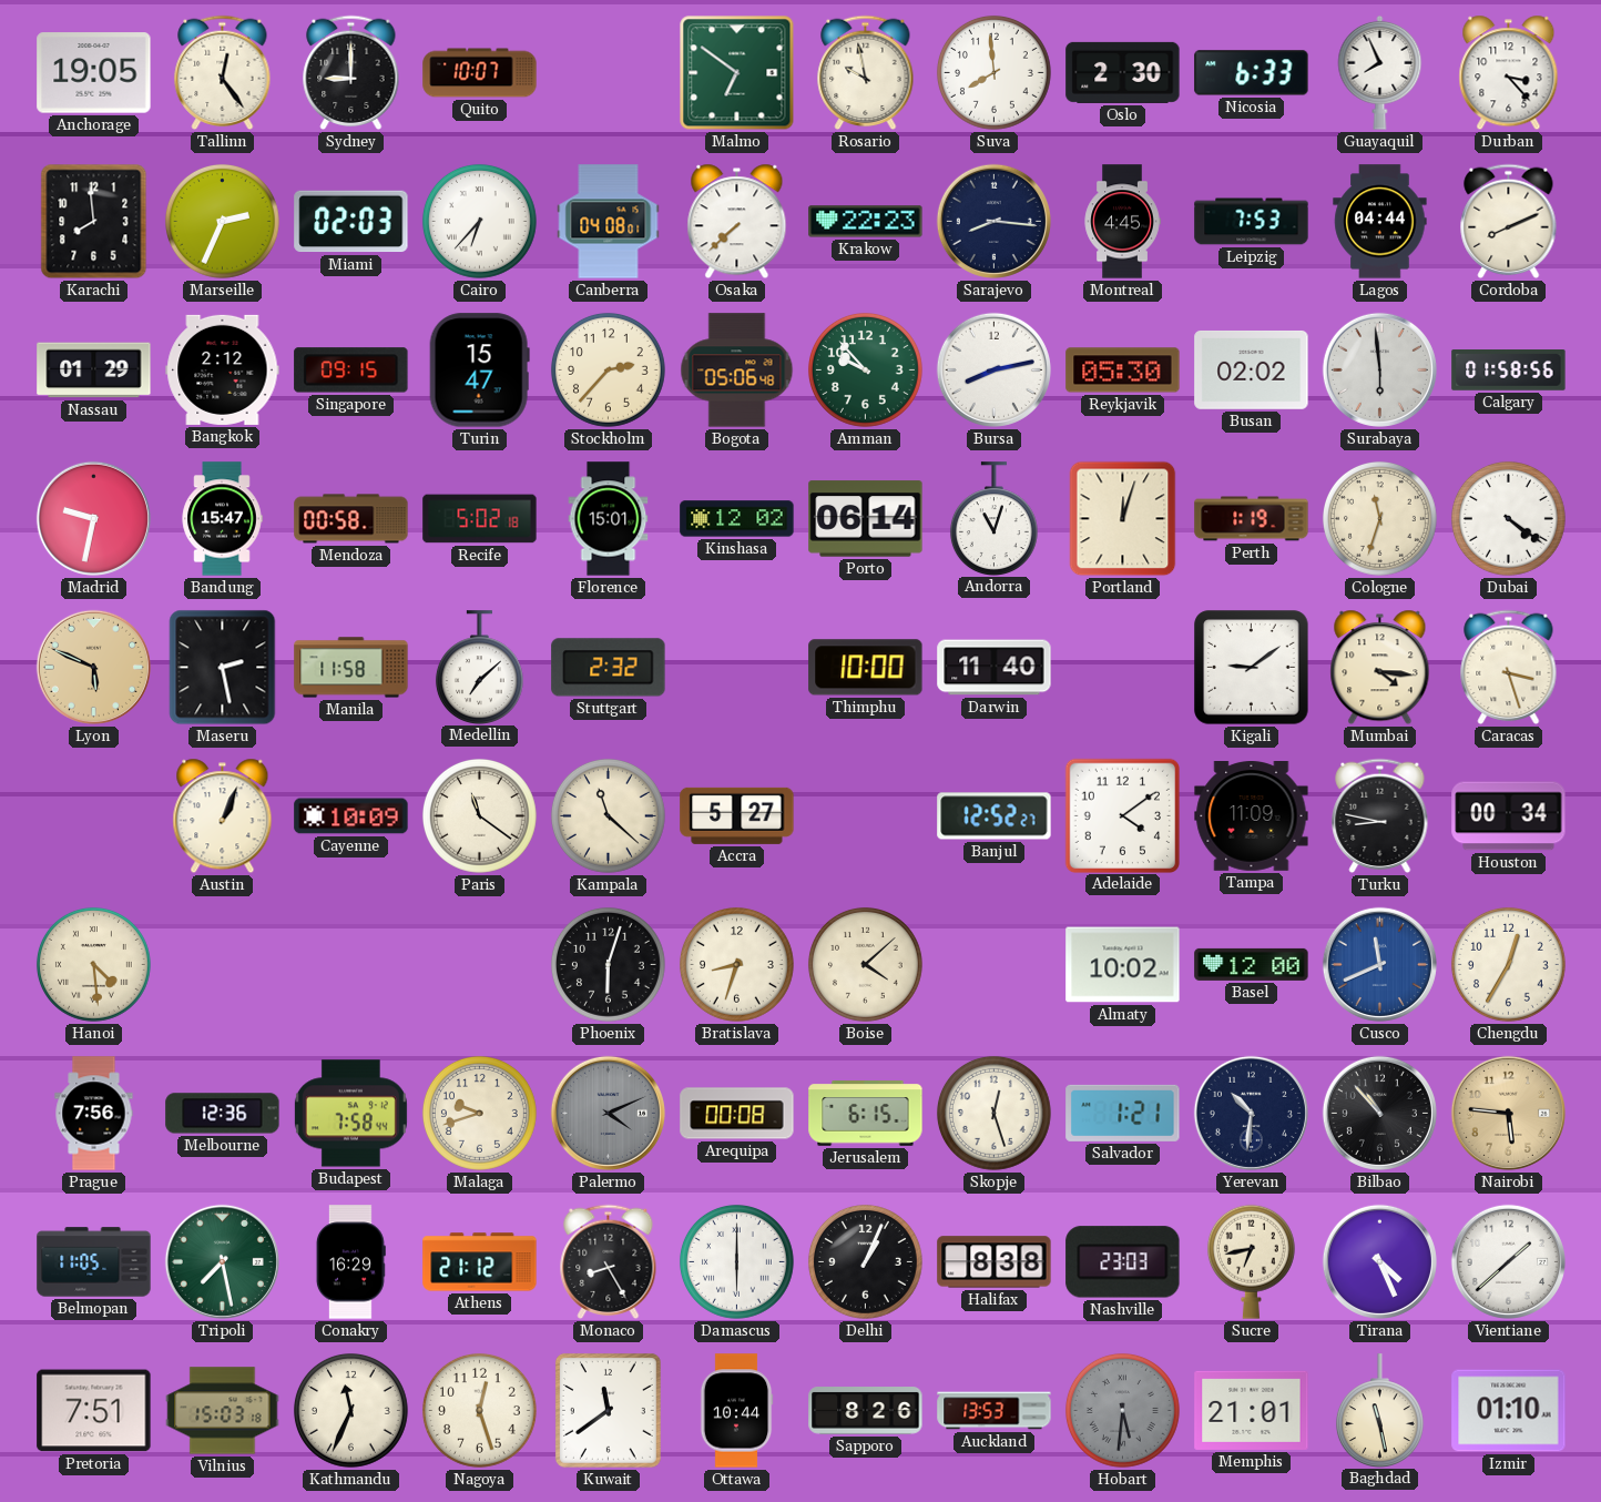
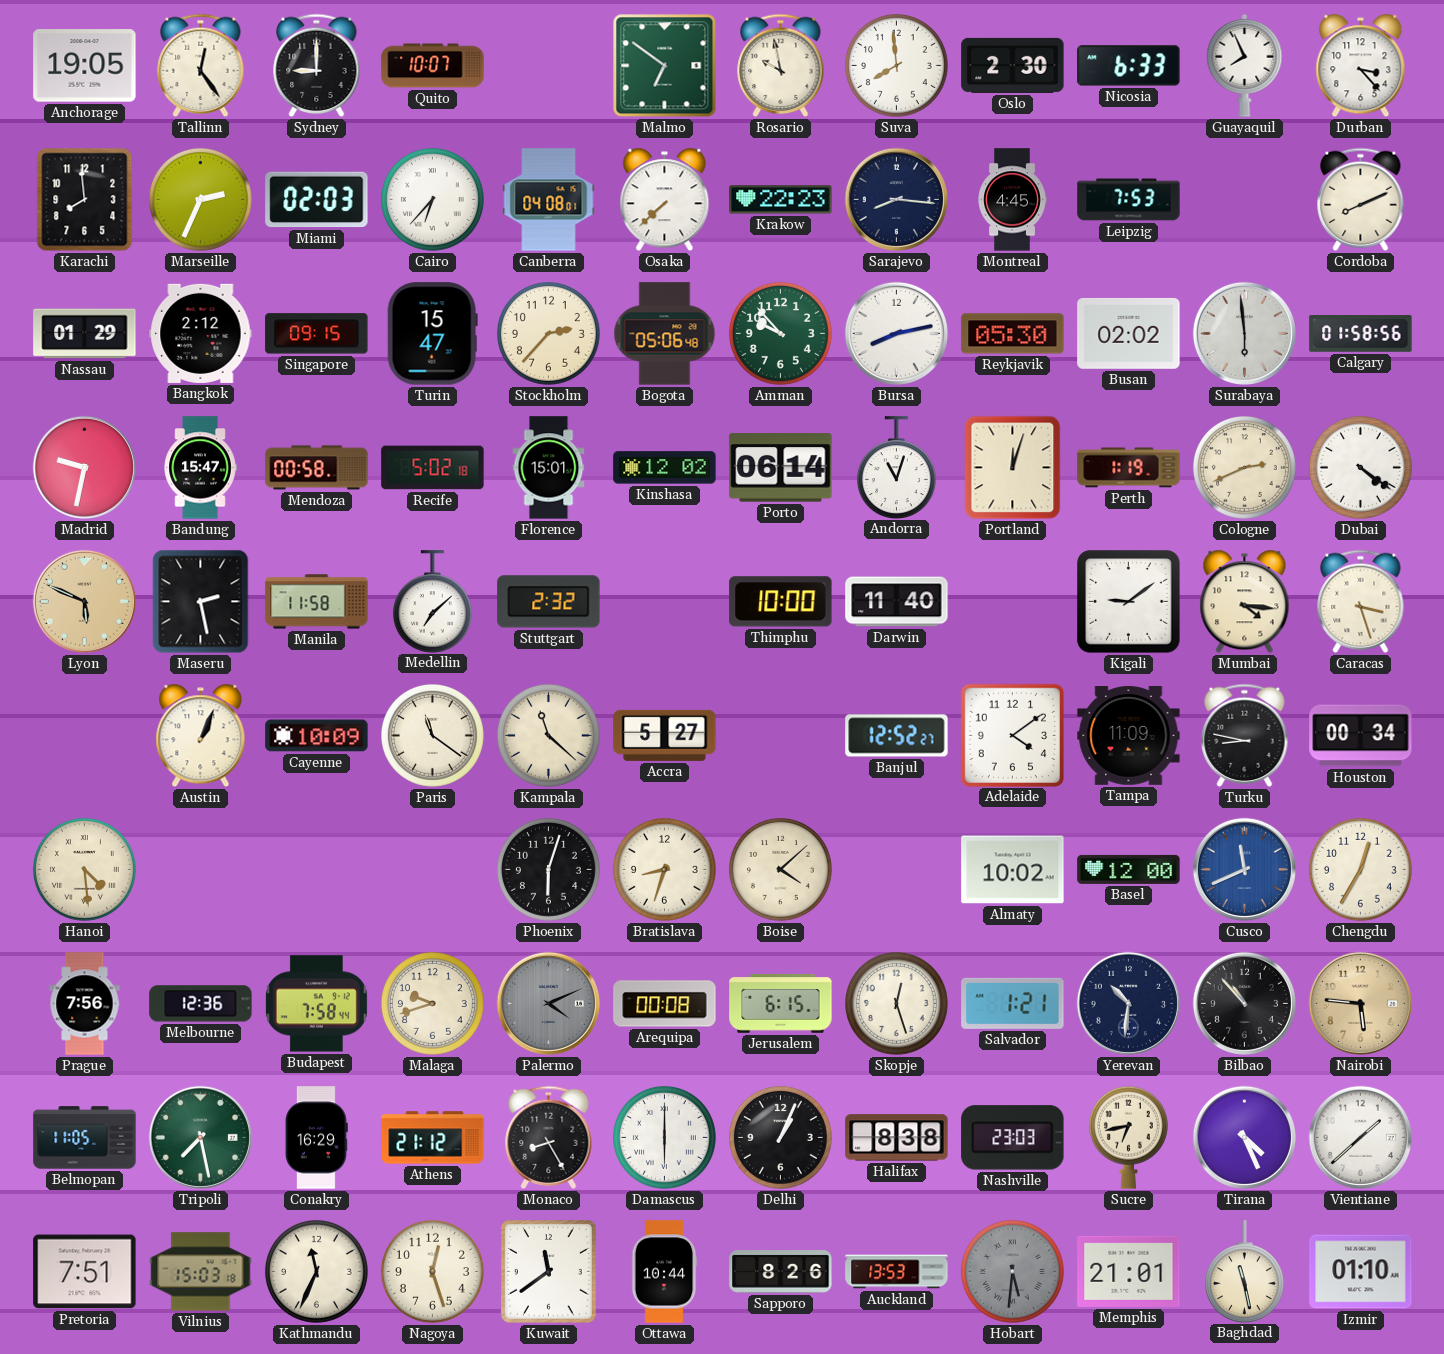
Lagos: 04:44 -> none (1380, 222)
Cologne: 11:33 -> 2:41 (1244, 467)
